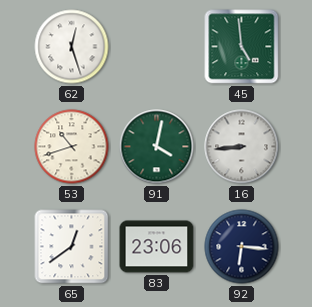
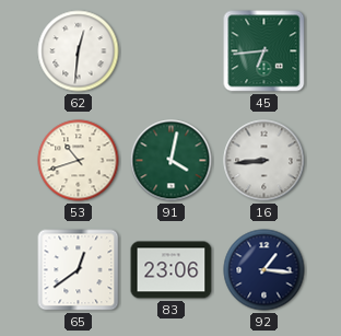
62: 12:27 -> 12:31 (79, 51)
45: 4:59 -> 6:44 (264, 51)
92: 6:16 -> 1:16 (264, 270)
